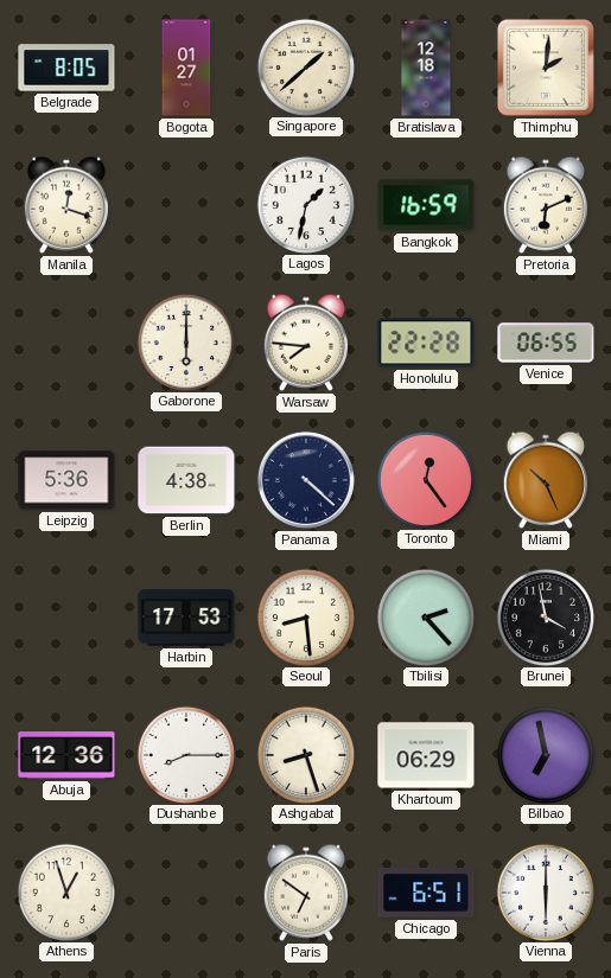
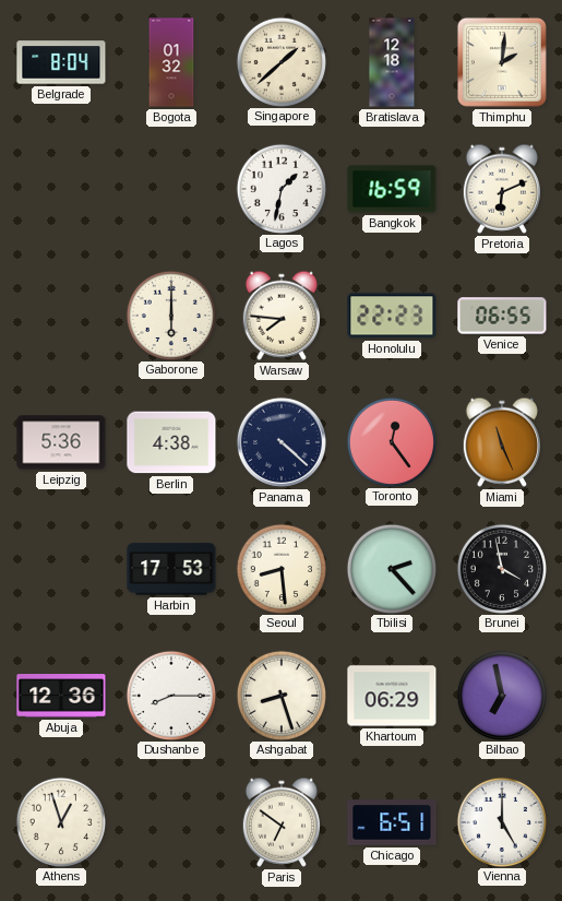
Belgrade: 8:05 -> 8:04 (61, 62)
Bogota: 01:27 -> 01:32 (171, 62)
Manila: 12:18 -> none (66, 205)
Honolulu: 22:28 -> 22:23 (392, 316)
Miami: 10:26 -> 11:26 (502, 442)
Vienna: 6:00 -> 5:00 (501, 821)
